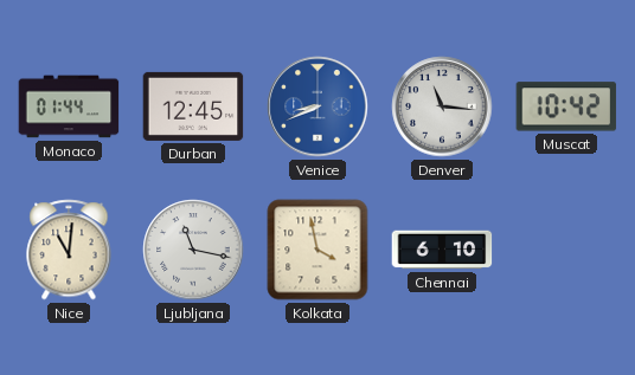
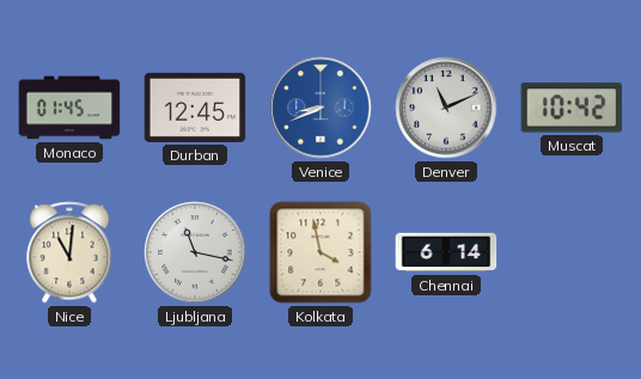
Monaco: 01:44 -> 01:45 (69, 108)
Denver: 11:16 -> 11:11 (446, 108)
Chennai: 6:10 -> 6:14 (446, 252)
